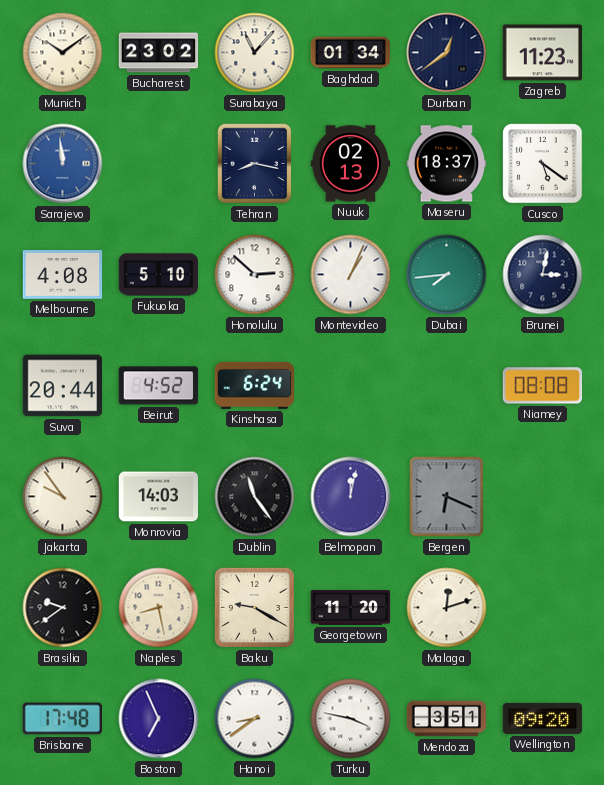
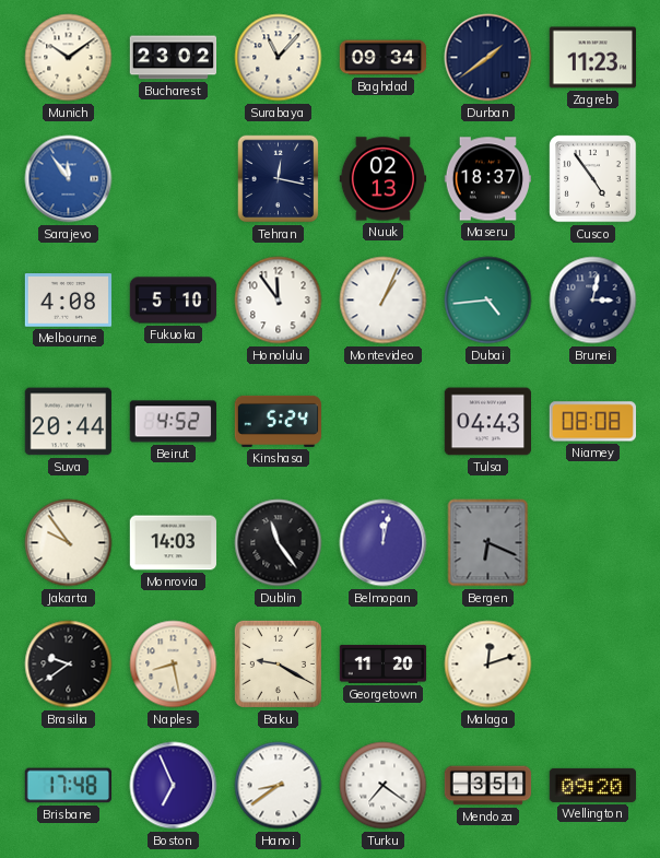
Baghdad: 01:34 -> 09:34 (384, 58)
Durban: 12:39 -> 1:39 (488, 58)
Sarajevo: 11:59 -> 11:54 (69, 179)
Tehran: 8:17 -> 12:17 (279, 179)
Cusco: 5:21 -> 4:54 (593, 179)
Honolulu: 2:52 -> 11:54 (279, 301)
Dubai: 7:44 -> 4:44 (488, 301)
Kinshasa: 6:24 -> 5:24 (279, 421)
Tulsa: none -> 04:43 (488, 422)
Turku: 3:47 -> 7:21 (384, 786)
